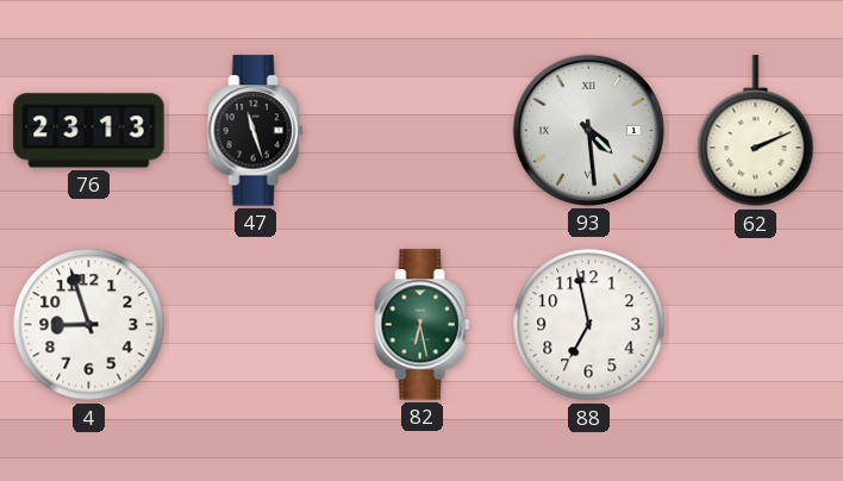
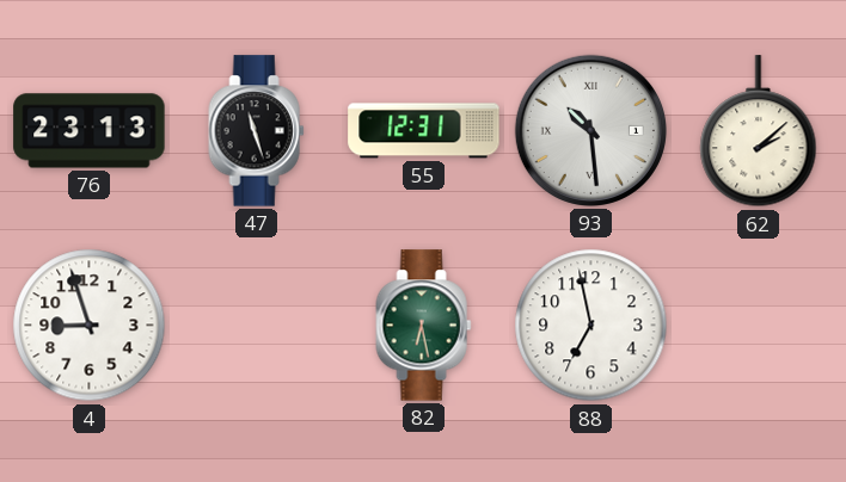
55: none -> 12:31 (424, 131)
93: 4:29 -> 10:29 (590, 130)
62: 2:11 -> 2:08 (759, 131)
